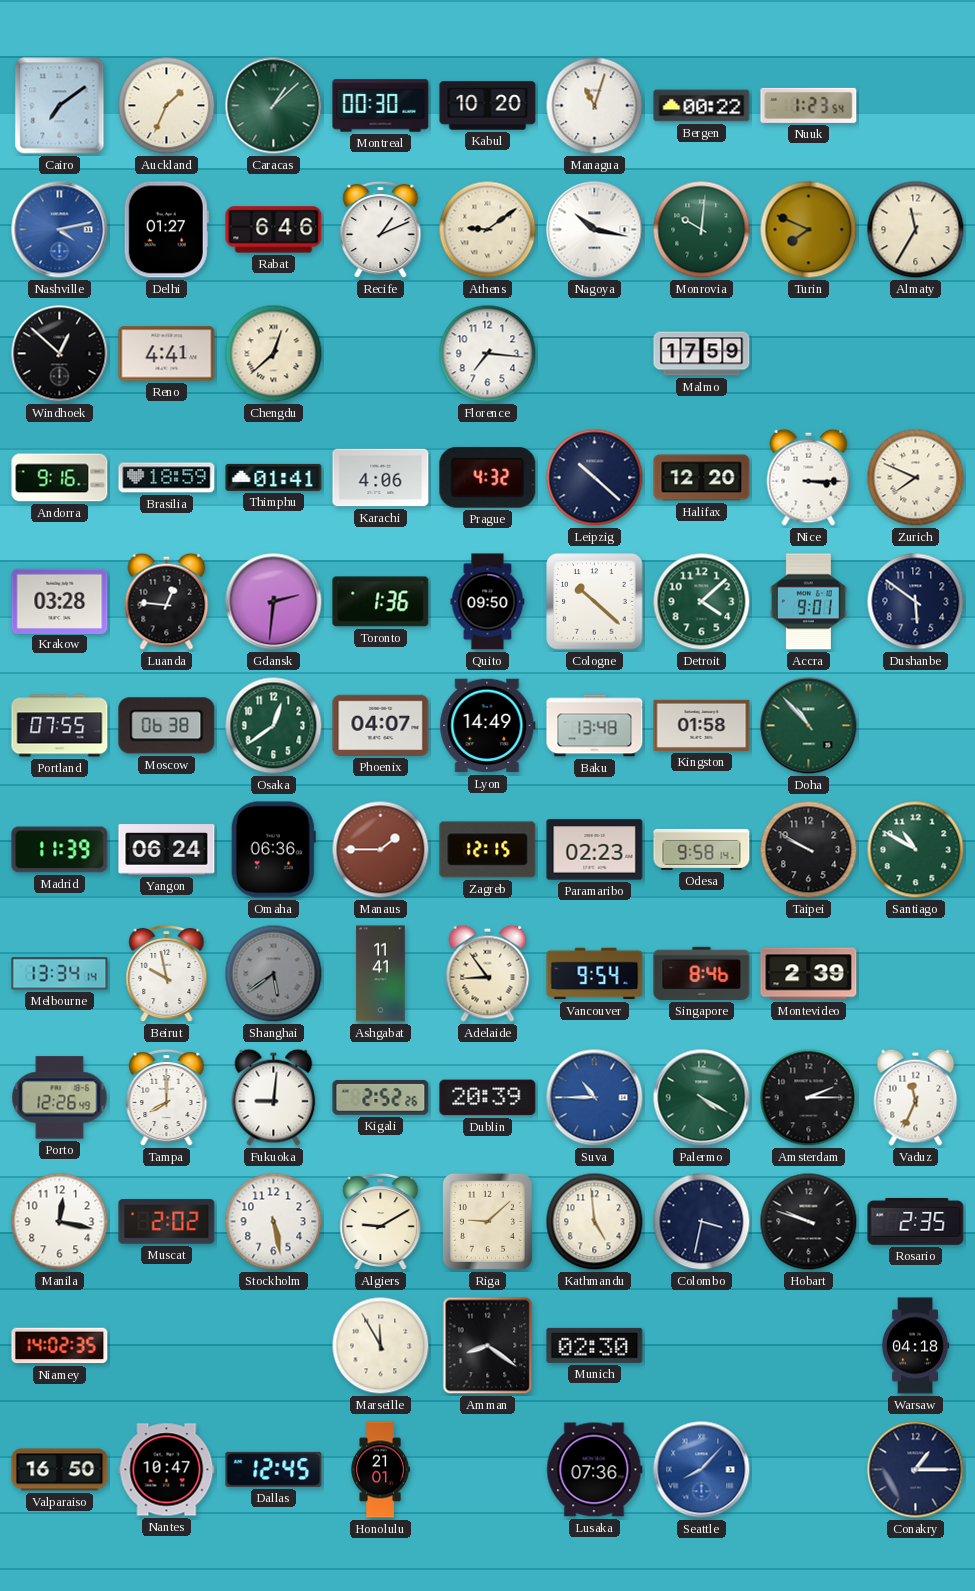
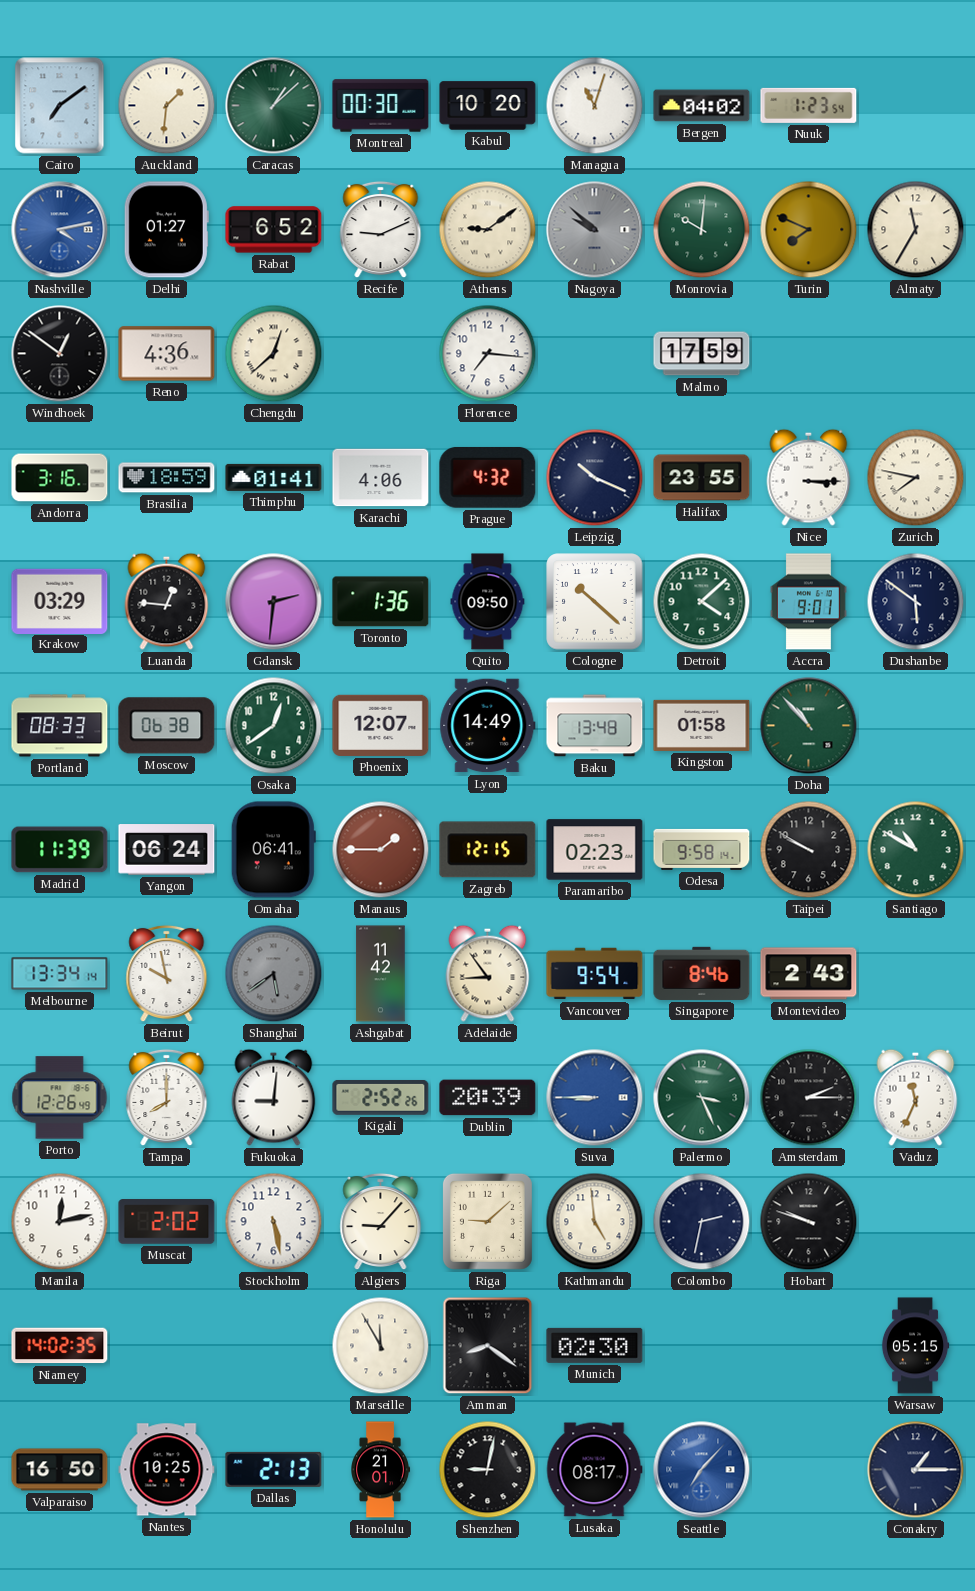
Auckland: 1:34 -> 1:31 (167, 106)
Bergen: 00:22 -> 04:02 (702, 106)
Rabat: 6:46 -> 6:52 (274, 230)
Recife: 1:11 -> 9:11 (381, 230)
Nagoya: 10:17 -> 9:52 (595, 230)
Nagoya dial: white -> grey (595, 230)
Windhoek: 12:52 -> 12:51 (60, 354)
Reno: 4:41 -> 4:36 (167, 354)
Andorra: 9:16 -> 3:16 (60, 478)
Leipzig: 10:22 -> 10:19 (595, 478)
Halifax: 12:20 -> 23:55 (702, 478)
Zurich: 7:49 -> 7:47 (916, 478)
Krakow: 03:28 -> 03:29 (60, 601)
Portland: 07:55 -> 08:33 (60, 726)
Phoenix: 04:07 -> 12:07 (381, 725)
Omaha: 06:36 -> 06:41 (273, 850)
Ashgabat: 11:41 -> 11:42 (381, 974)
Montevideo: 2:39 -> 2:43 (809, 974)
Suva: 10:45 -> 8:45 (595, 1098)
Palermo: 4:20 -> 3:26 (702, 1098)
Manila: 12:17 -> 12:13 (60, 1222)
Algiers: 9:10 -> 9:07 (381, 1222)
Colombo: 3:32 -> 2:32 (702, 1222)
Rosario: 2:35 -> none (916, 1221)
Warsaw: 04:18 -> 05:15 (915, 1346)
Nantes: 10:47 -> 10:25 (167, 1470)
Dallas: 12:45 -> 2:13 (274, 1469)
Shenzhen: none -> 9:02 (488, 1470)
Lusaka: 07:36 -> 08:17 (594, 1470)
Seattle: 8:07 -> 7:07 (702, 1470)
